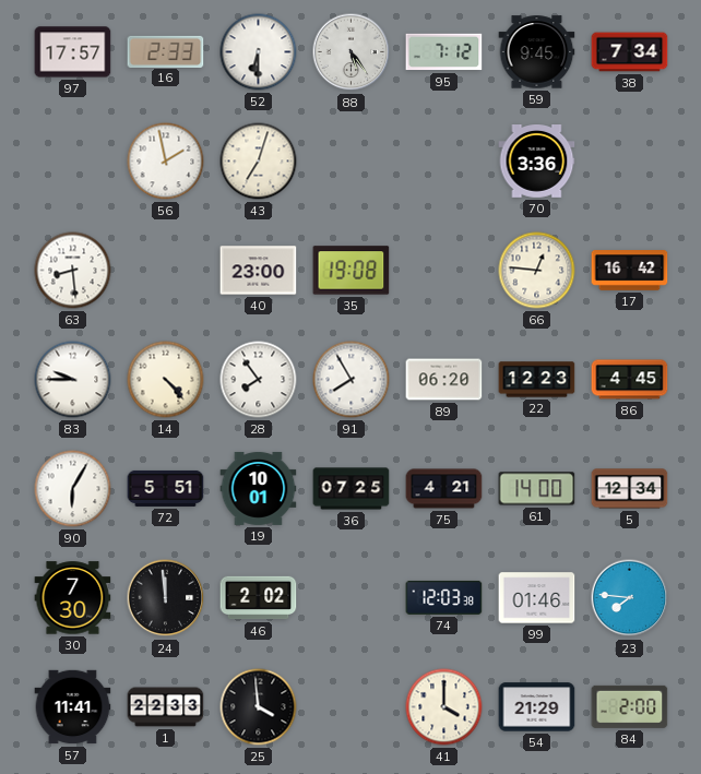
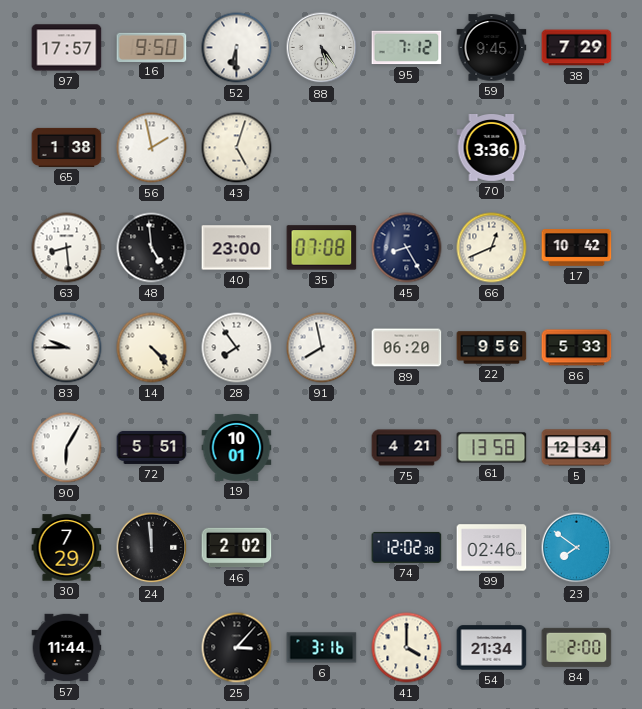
16: 2:33 -> 9:50 (152, 47)
38: 7:34 -> 7:29 (577, 48)
65: none -> 1:38 (67, 147)
43: 7:03 -> 5:03 (237, 148)
48: none -> 4:59 (152, 248)
35: 19:08 -> 07:08 (322, 248)
45: none -> 8:25 (407, 248)
66: 12:46 -> 12:41 (492, 248)
17: 16:42 -> 10:42 (577, 248)
91: 7:55 -> 7:58 (322, 348)
22: 12:23 -> 9:56 (492, 348)
86: 4:45 -> 5:33 (577, 348)
36: 07:25 -> none (352, 489)
61: 14:00 -> 13:58 (492, 448)
30: 7:30 -> 7:29 (67, 548)
74: 12:03 -> 12:02 (407, 547)
99: 01:46 -> 02:46 (492, 548)
23: 7:46 -> 7:51 (577, 548)
57: 11:41 -> 11:44 (67, 648)
1: 22:33 -> none (166, 707)
25: 3:59 -> 3:07 (237, 648)
6: none -> 3:16 (322, 648)
54: 21:29 -> 21:34 (492, 648)
